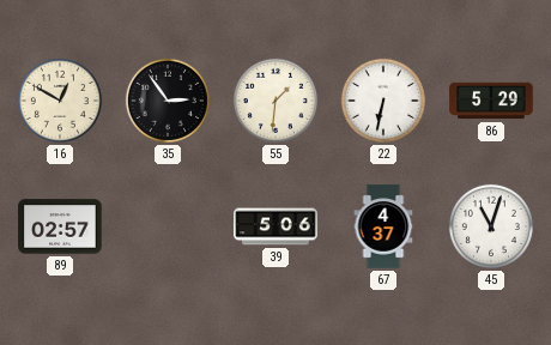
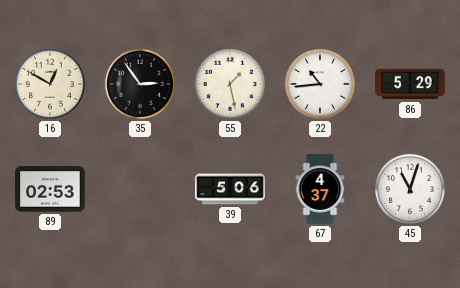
55: 1:31 -> 1:28 (230, 84)
22: 6:32 -> 10:44 (320, 84)
89: 02:57 -> 02:53 (50, 189)
